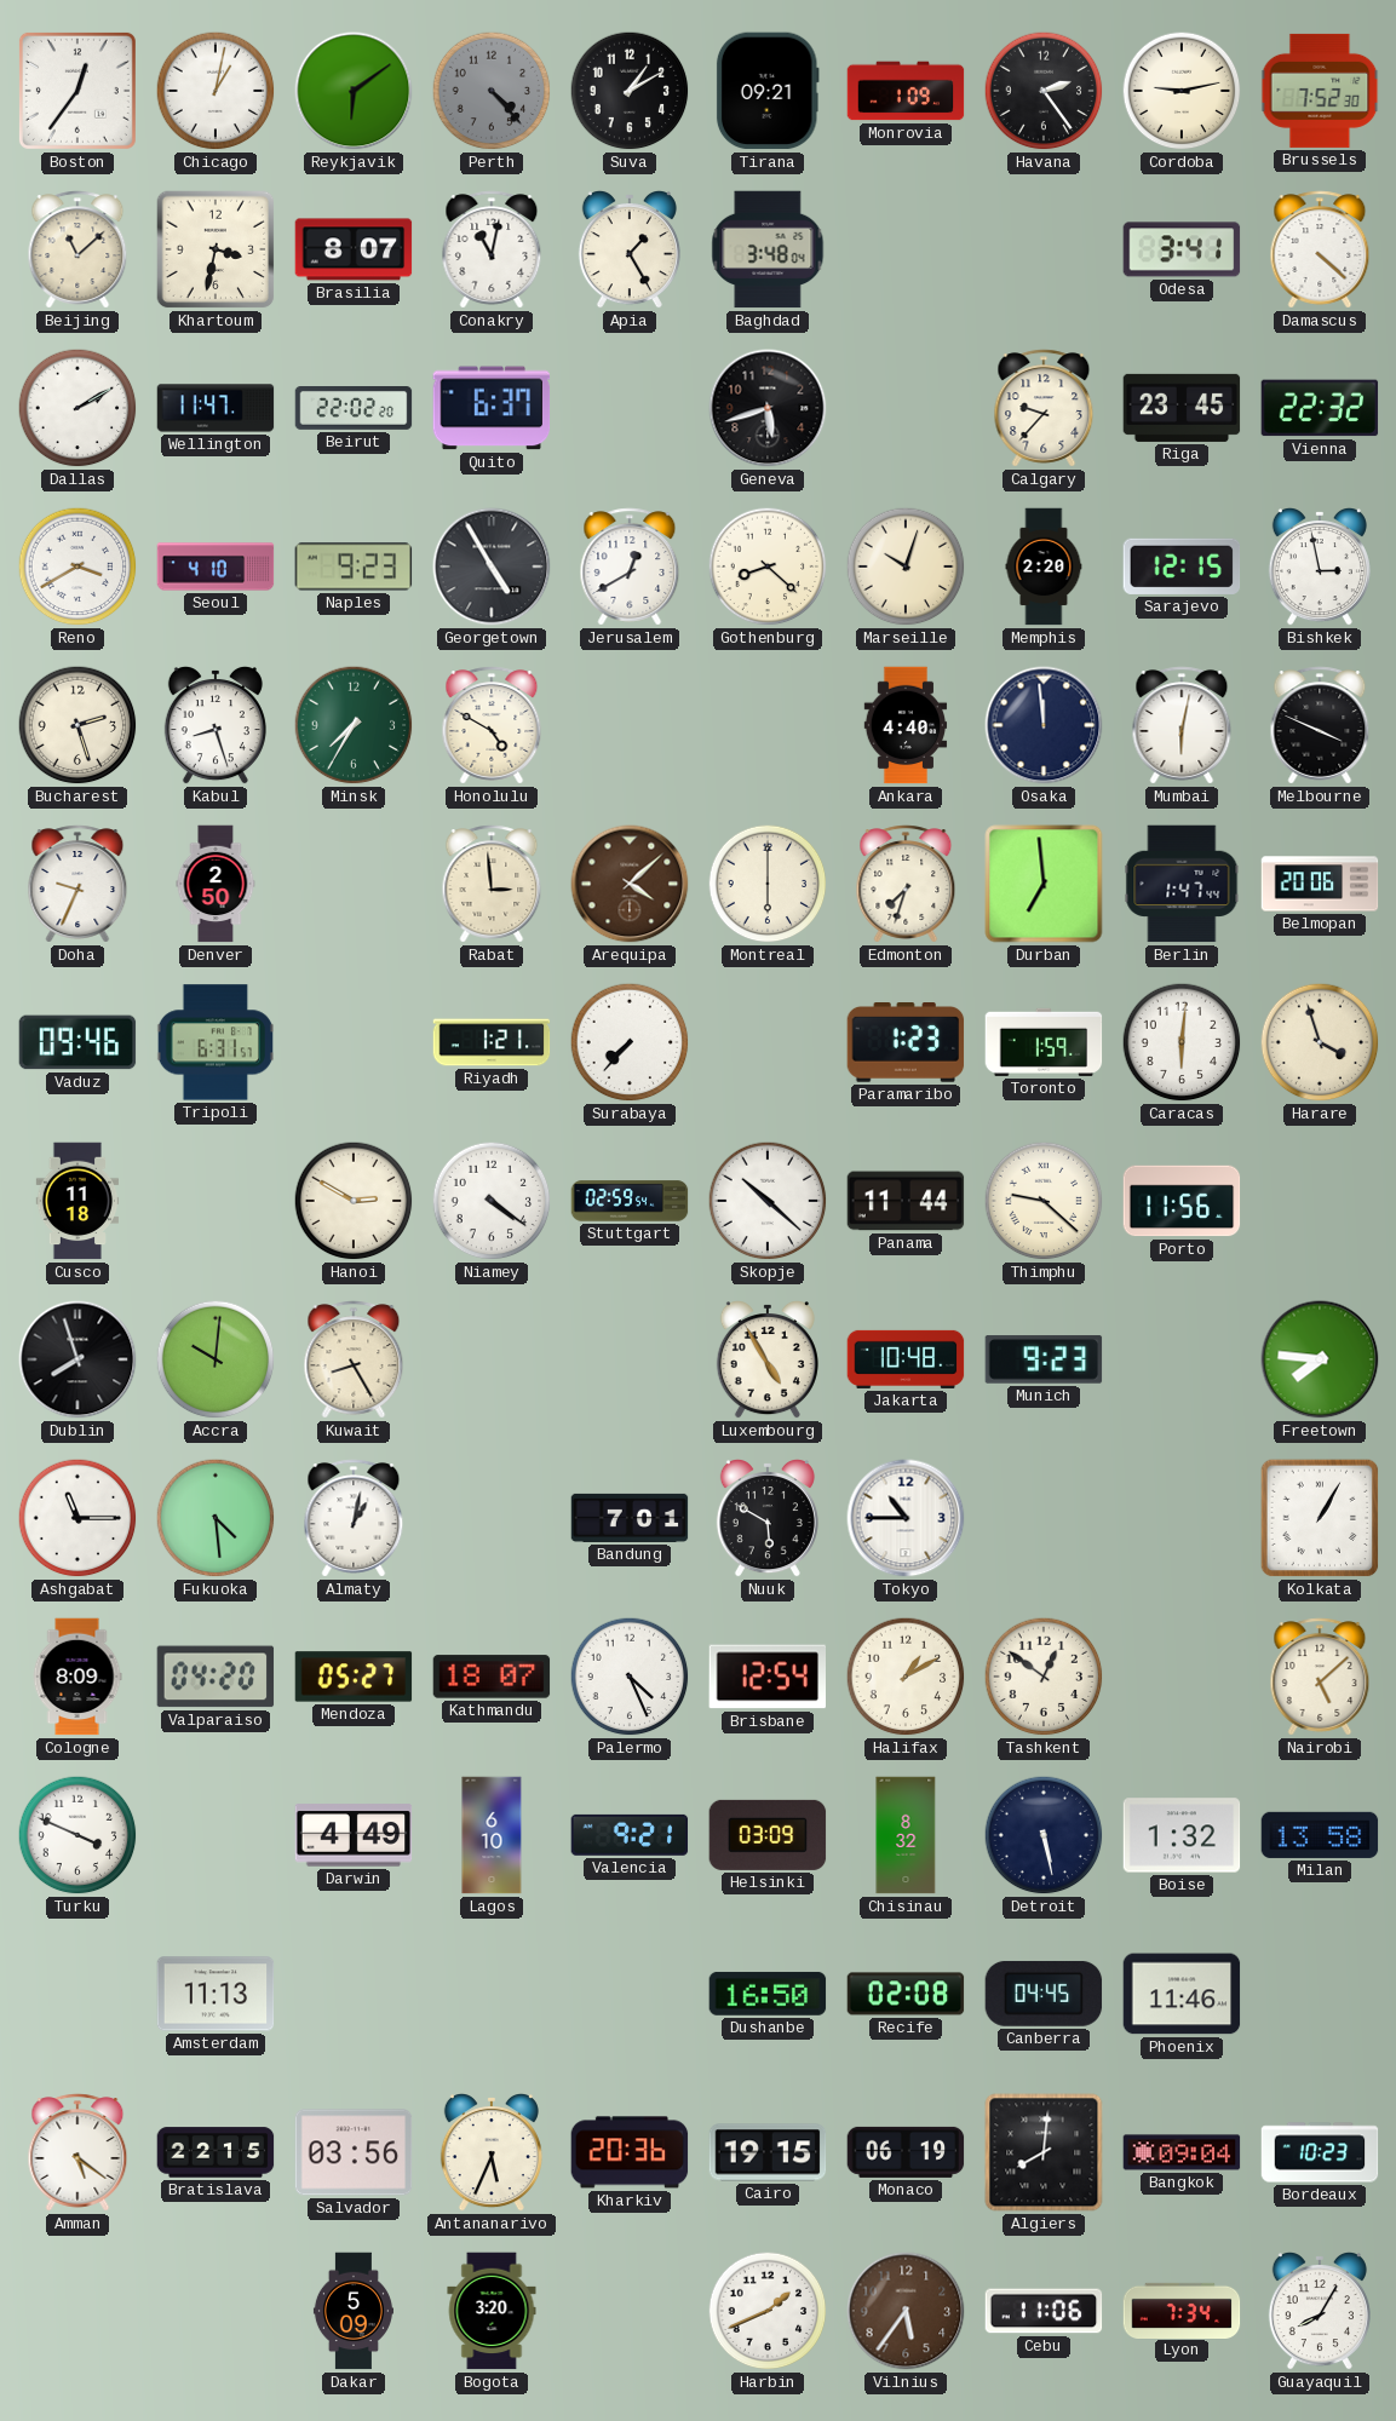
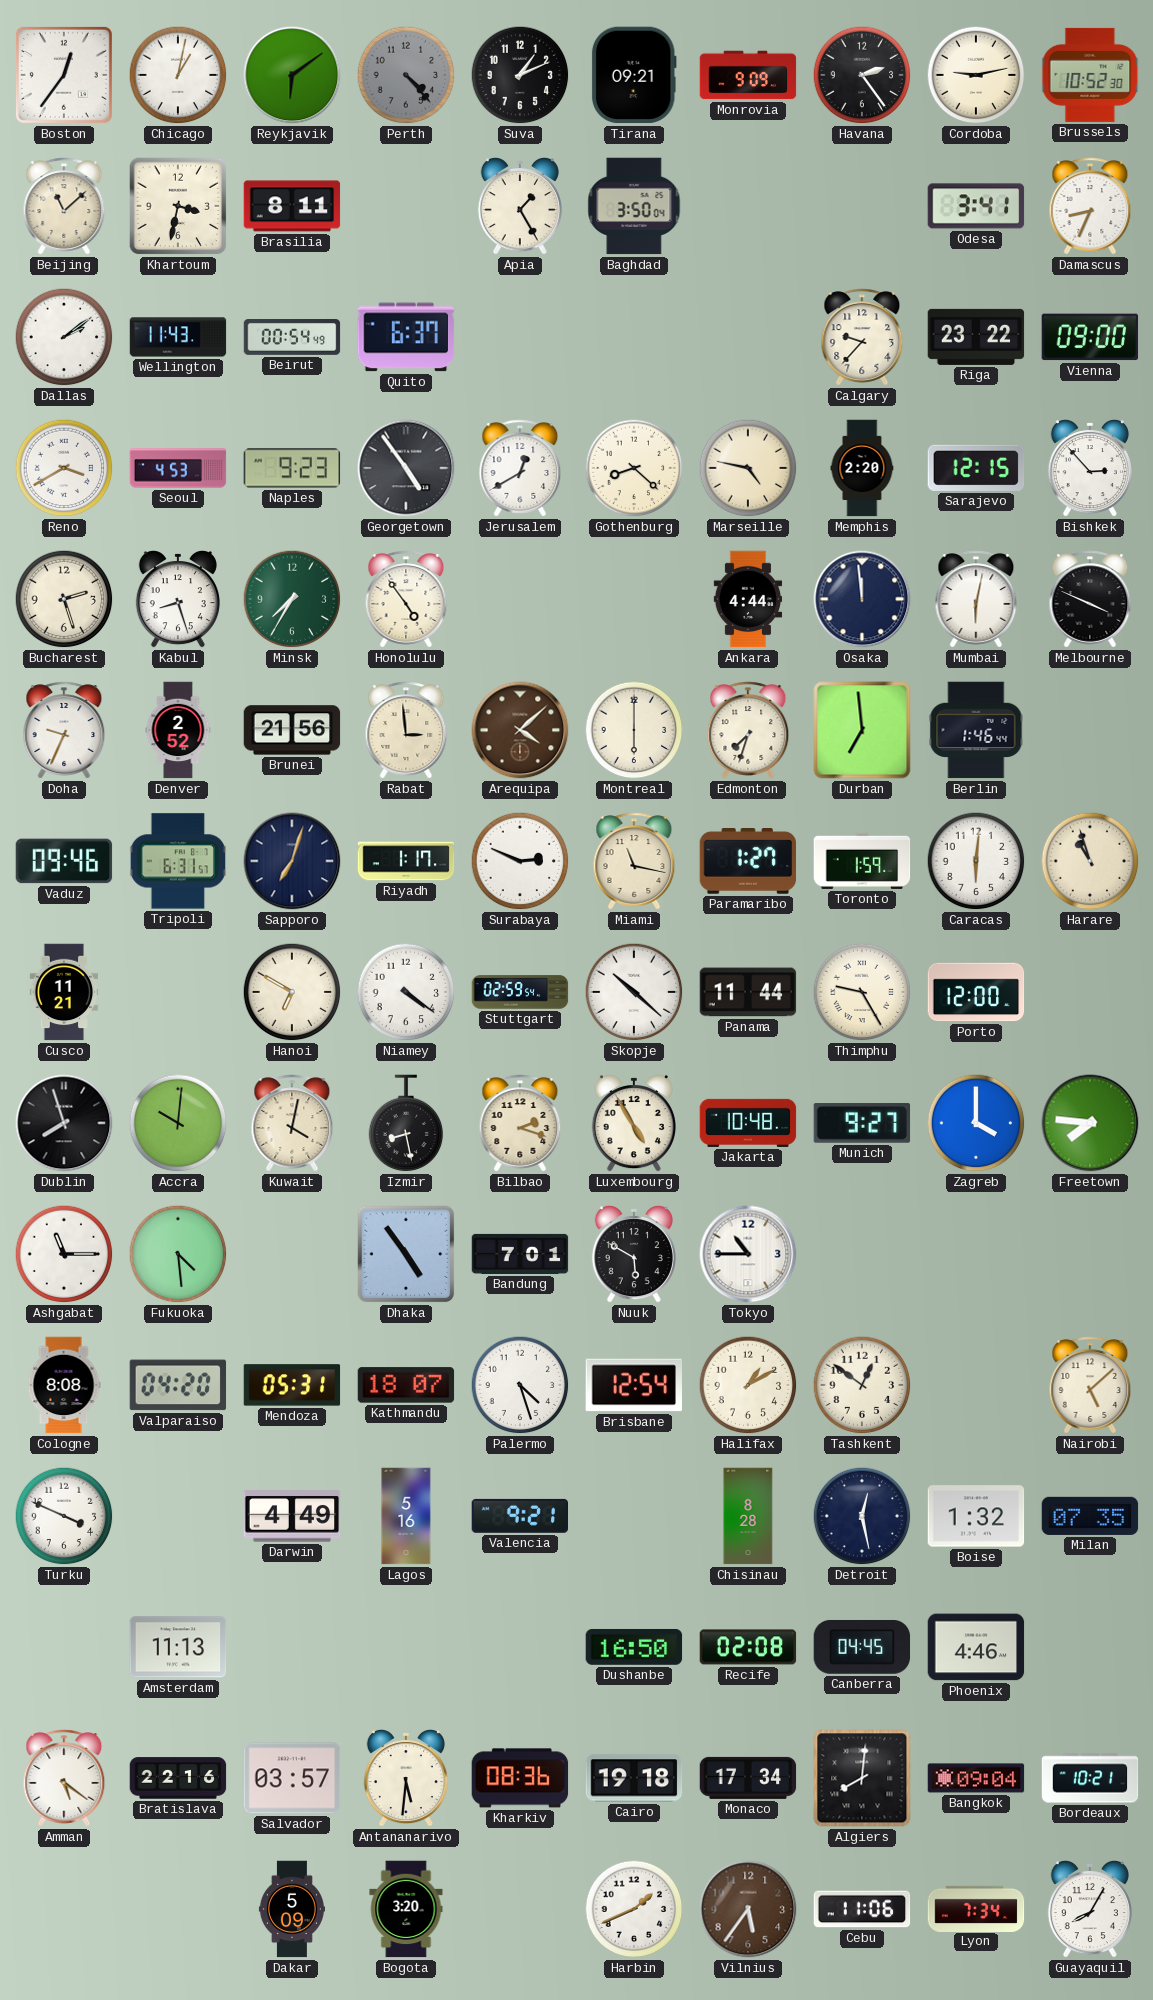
Suva: 1:10 -> 1:11 (520, 75)
Monrovia: 1:09 -> 9:09 (748, 75)
Brussels: 7:52 -> 10:52 (1090, 75)
Brasilia: 8:07 -> 8:11 (292, 206)
Conakry: 11:02 -> none (492, 249)
Baghdad: 3:48 -> 3:50 (634, 206)
Damascus: 4:22 -> 8:34 (1090, 206)
Dallas: 2:10 -> 2:09 (64, 337)
Wellington: 11:47 -> 11:43 (178, 337)
Beirut: 22:02 -> 00:54 (292, 338)
Geneva: 5:42 -> none (768, 408)
Riga: 23:45 -> 23:22 (976, 337)
Vienna: 22:32 -> 09:00 (1090, 337)
Seoul: 4:10 -> 4:53 (178, 468)
Georgetown: 4:55 -> 4:54 (406, 468)
Marseille: 10:03 -> 4:47 (748, 468)
Bishkek: 2:58 -> 2:53 (1090, 469)
Honolulu: 4:50 -> 4:54 (406, 599)
Ankara: 4:40 -> 4:44 (748, 599)
Denver: 2:50 -> 2:52 (178, 730)
Brunei: none -> 21:56 (292, 730)
Berlin: 1:47 -> 1:46 (976, 730)
Belmopan: 20:06 -> none (1320, 884)
Sapporo: none -> 7:03 (292, 861)
Riyadh: 1:21 -> 1:17 (406, 861)
Surabaya: 7:37 -> 2:49 (520, 861)
Miami: none -> 11:17 (634, 861)
Paramaribo: 1:23 -> 1:27 (748, 862)
Harare: 3:57 -> 10:57 (1090, 861)
Cusco: 11:18 -> 11:21 (64, 992)
Hanoi: 2:50 -> 6:50 (292, 992)
Thimphu: 9:22 -> 9:25 (862, 992)
Porto: 11:56 -> 12:00 (976, 992)
Kuwait: 8:25 -> 4:02 (292, 1123)
Izmir: none -> 8:28 (406, 1124)
Bilbao: none -> 2:18 (520, 1123)
Munich: 9:23 -> 9:27 (862, 1123)
Zagreb: none -> 4:00 (976, 1123)
Almaty: 1:02 -> none (354, 1518)
Dhaka: none -> 4:54 (406, 1254)
Kolkata: 1:05 -> none (1320, 1518)
Cologne: 8:09 -> 8:08 (64, 1385)
Mendoza: 05:27 -> 05:31 (292, 1385)
Palermo: 4:26 -> 4:27 (520, 1385)
Lagos: 6:10 -> 5:16 (406, 1516)
Helsinki: 03:09 -> none (768, 1835)
Chisinau: 8:32 -> 8:28 (748, 1516)
Detroit: 5:28 -> 12:28 (862, 1516)
Milan: 13:58 -> 07:35 (1090, 1516)
Phoenix: 11:46 -> 4:46 (976, 1647)
Bratislava: 22:15 -> 22:16 (178, 1778)
Salvador: 03:56 -> 03:57 (292, 1778)
Antananarivo: 5:34 -> 5:31 (406, 1779)
Kharkiv: 20:36 -> 08:36 (520, 1778)
Cairo: 19:15 -> 19:18 (634, 1778)
Monaco: 06:19 -> 17:34 (748, 1778)
Bordeaux: 10:23 -> 10:21 (1090, 1778)
